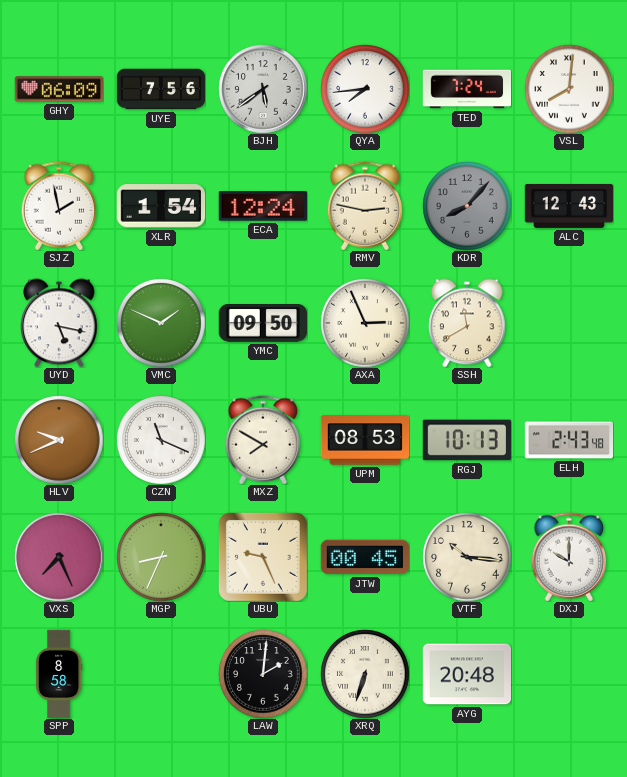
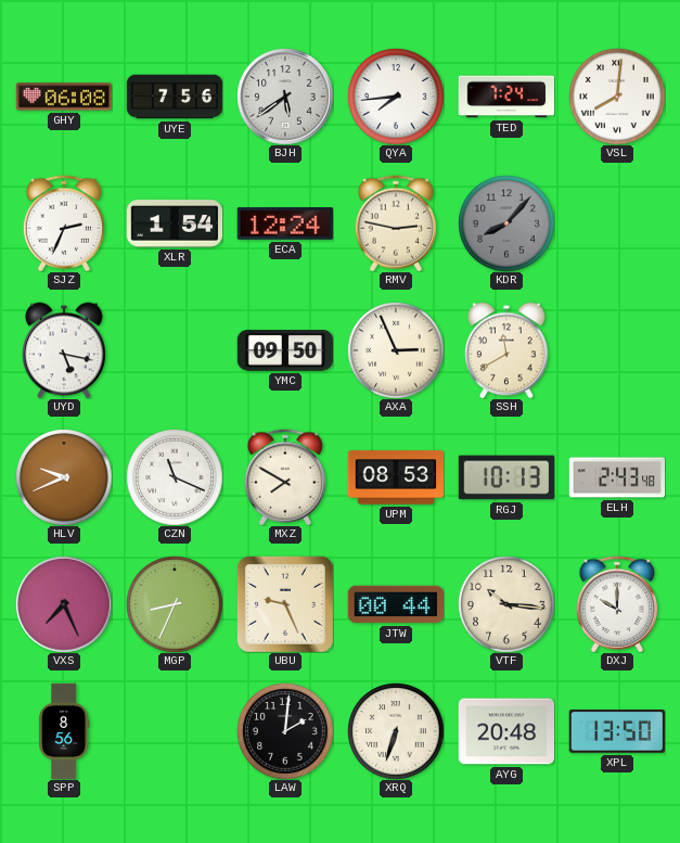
GHY: 06:09 -> 06:08 (63, 97)
SJZ: 1:58 -> 2:34 (64, 223)
ALC: 12:43 -> none (569, 206)
VMC: 1:49 -> none (161, 323)
JTW: 00:45 -> 00:44 (395, 604)
SPP: 8:58 -> 8:56 (65, 731)
XPL: none -> 13:50 (617, 731)
